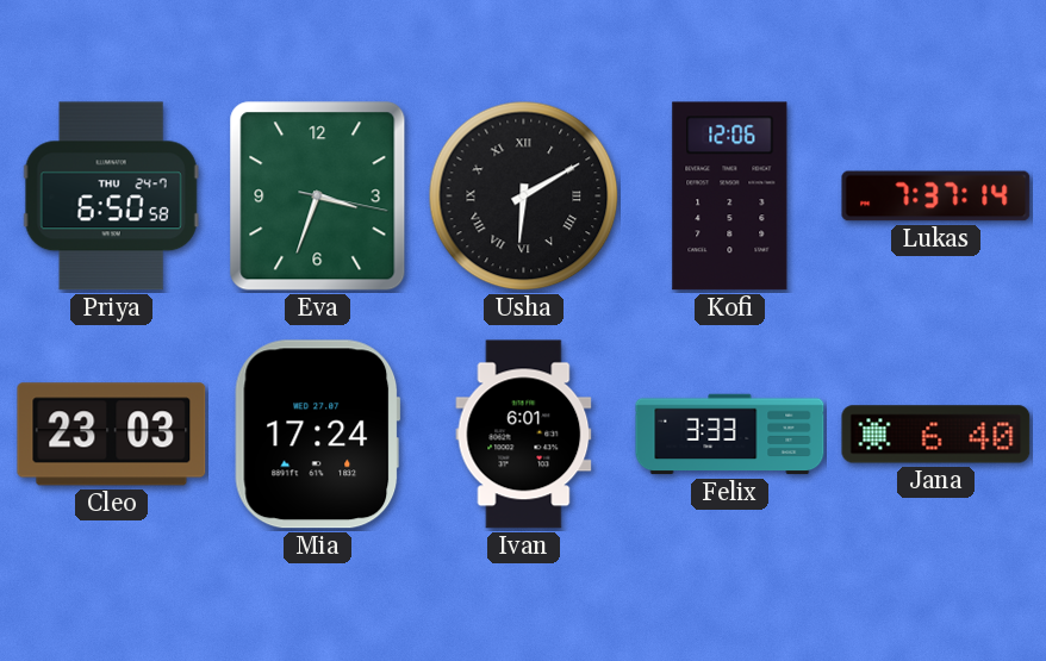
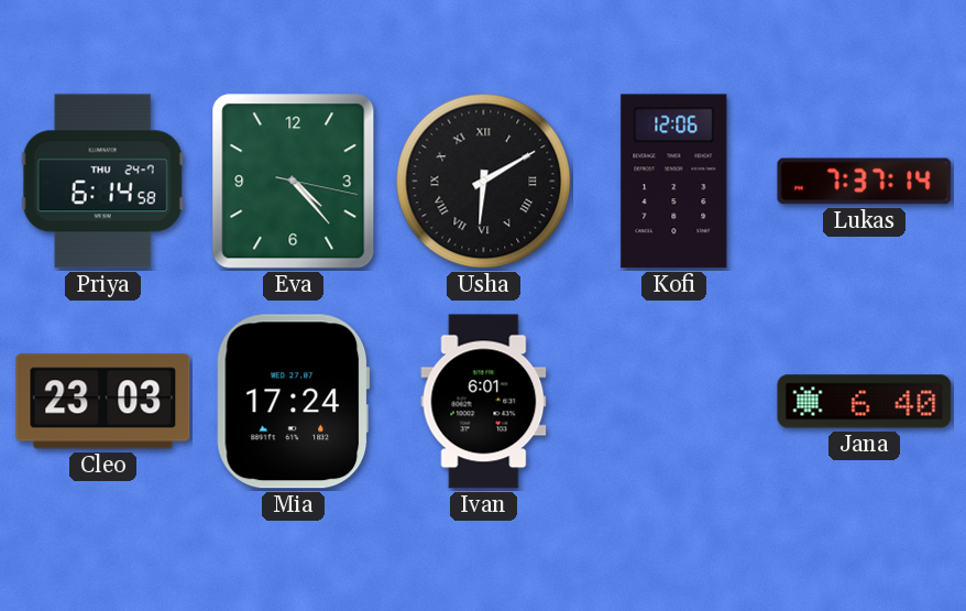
Priya: 6:50 -> 6:14 (102, 182)
Eva: 3:33 -> 4:23 (294, 182)
Felix: 3:33 -> none (730, 435)
